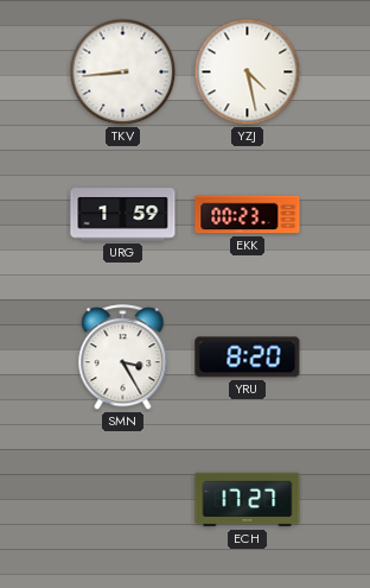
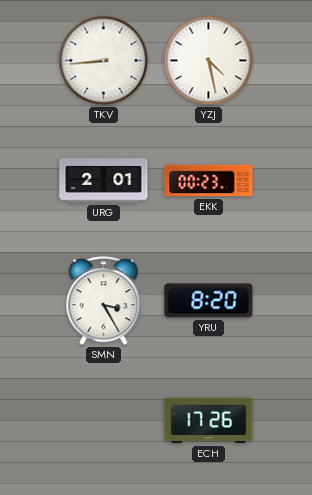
URG: 1:59 -> 2:01 (104, 181)
ECH: 17:27 -> 17:26 (209, 421)
